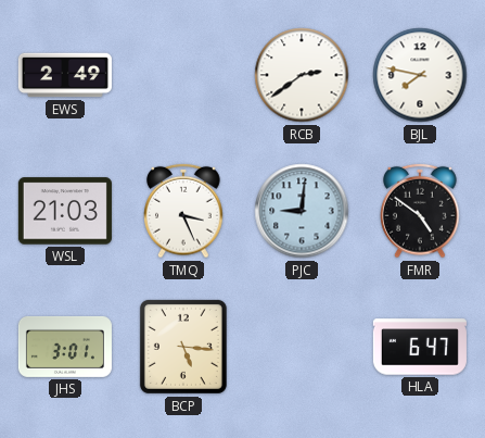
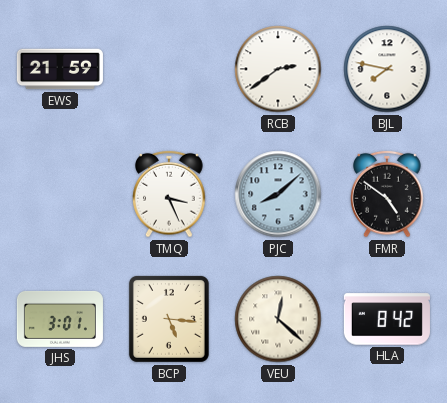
EWS: 2:49 -> 21:59 (60, 69)
WSL: 21:03 -> none (65, 211)
PJC: 9:01 -> 8:08 (278, 194)
VEU: none -> 12:22 (278, 319)
HLA: 6:47 -> 8:42 (387, 319)
